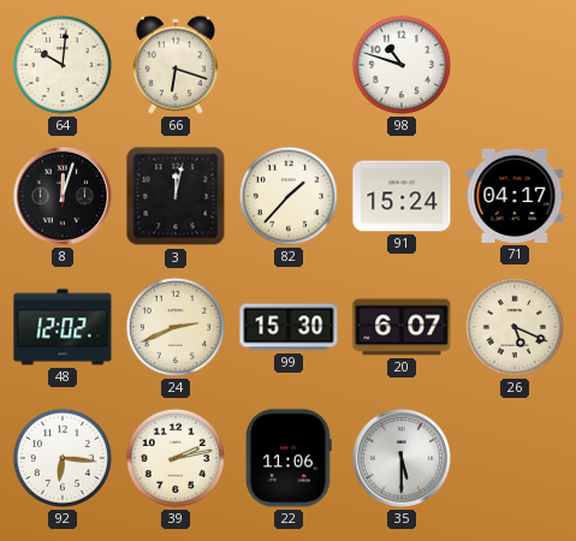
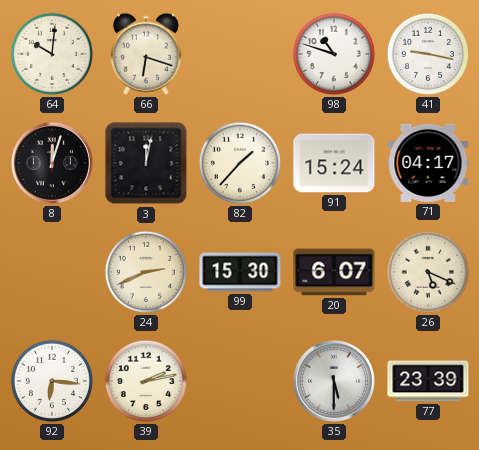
41: none -> 9:17 (428, 54)
48: 12:02 -> none (63, 327)
22: 11:06 -> none (289, 458)
77: none -> 23:39 (428, 381)
